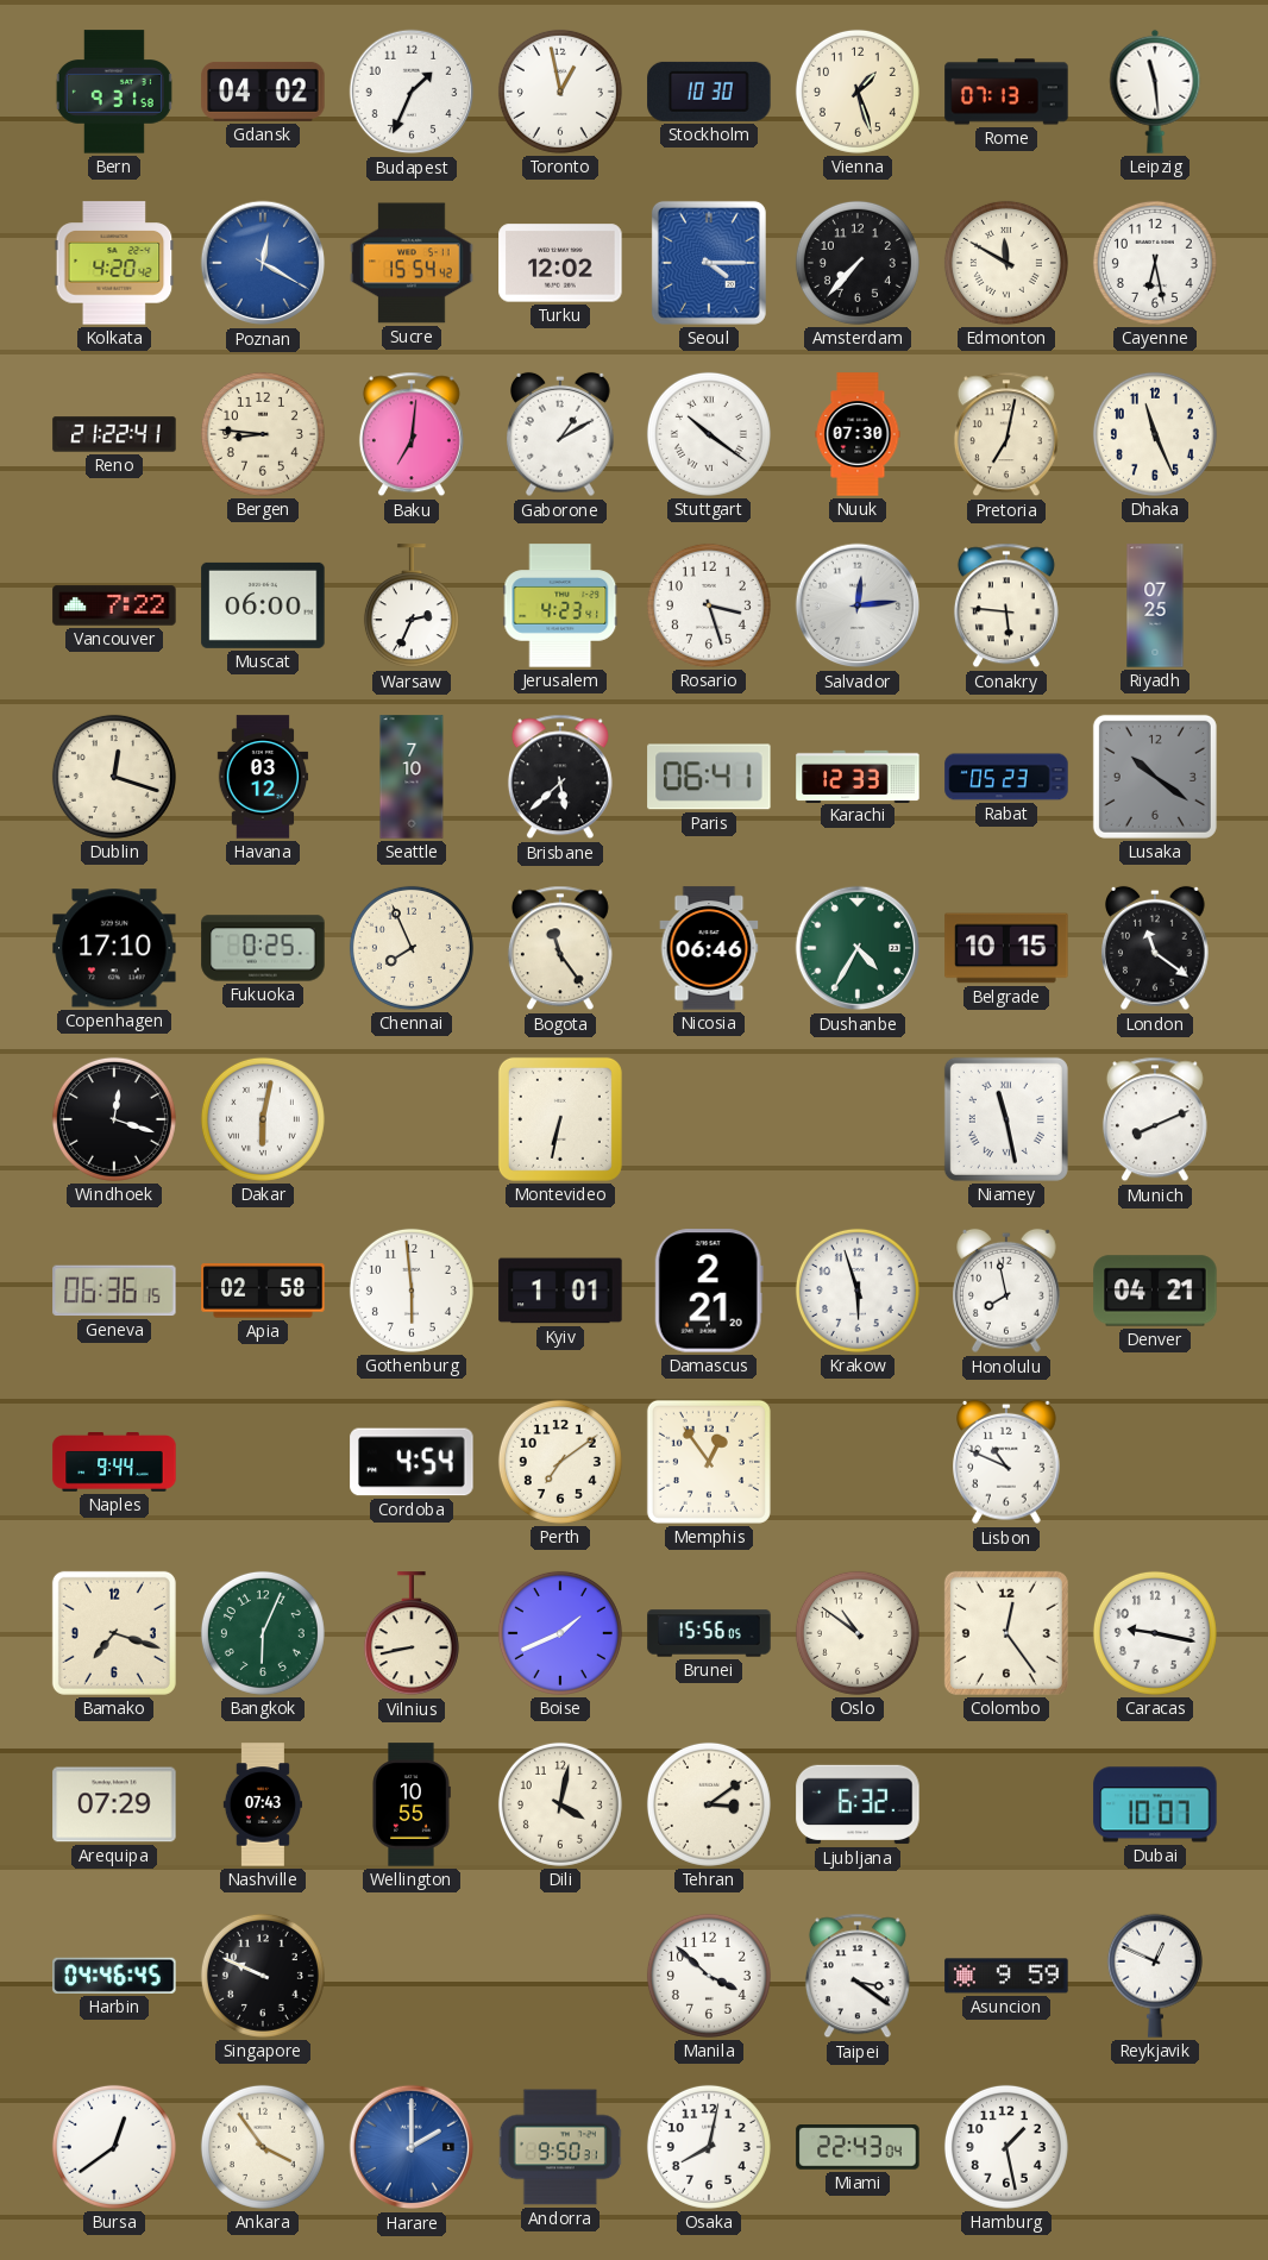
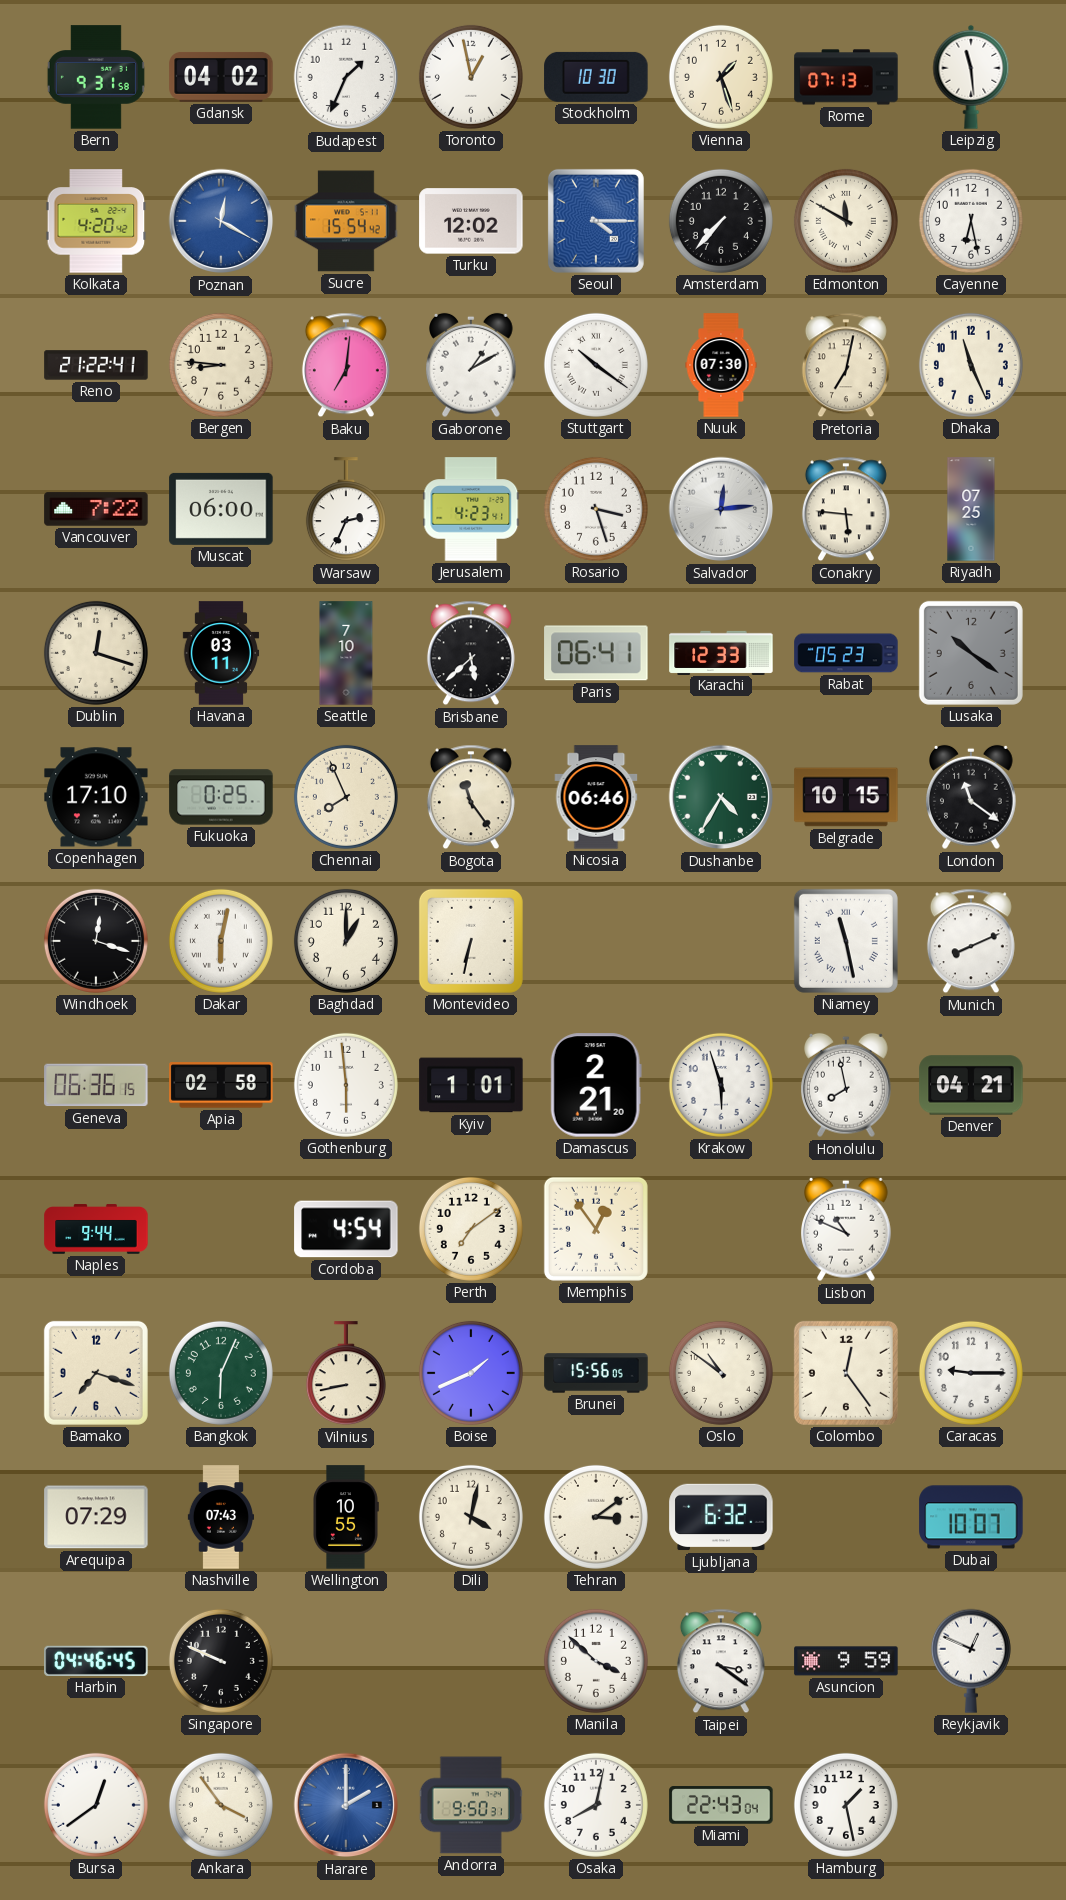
Havana: 03:12 -> 03:11 (221, 653)
Baghdad: none -> 1:00 (346, 941)
Caracas: 9:17 -> 9:15 (971, 1373)
